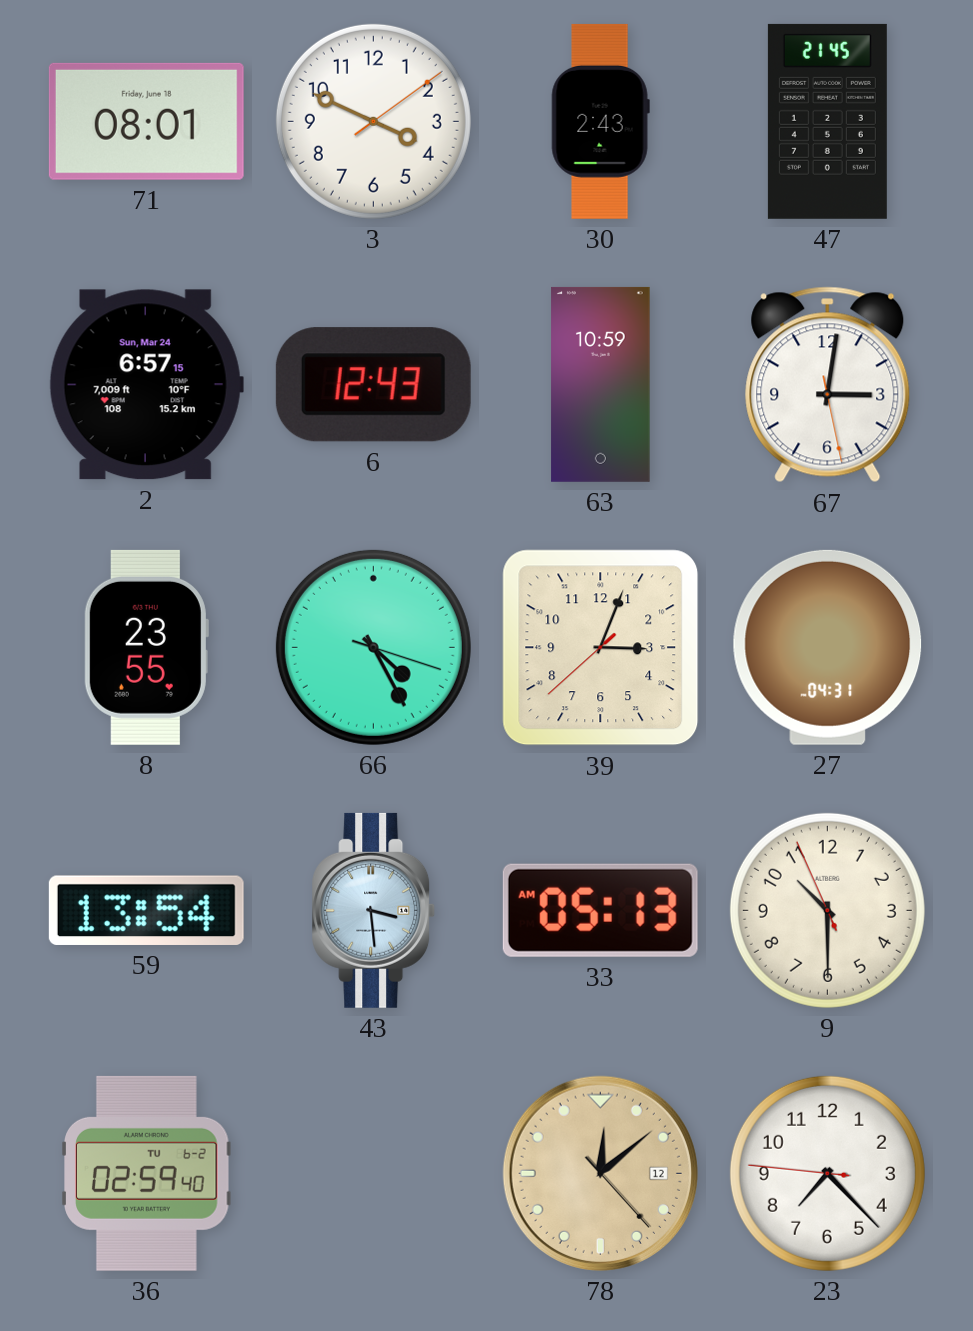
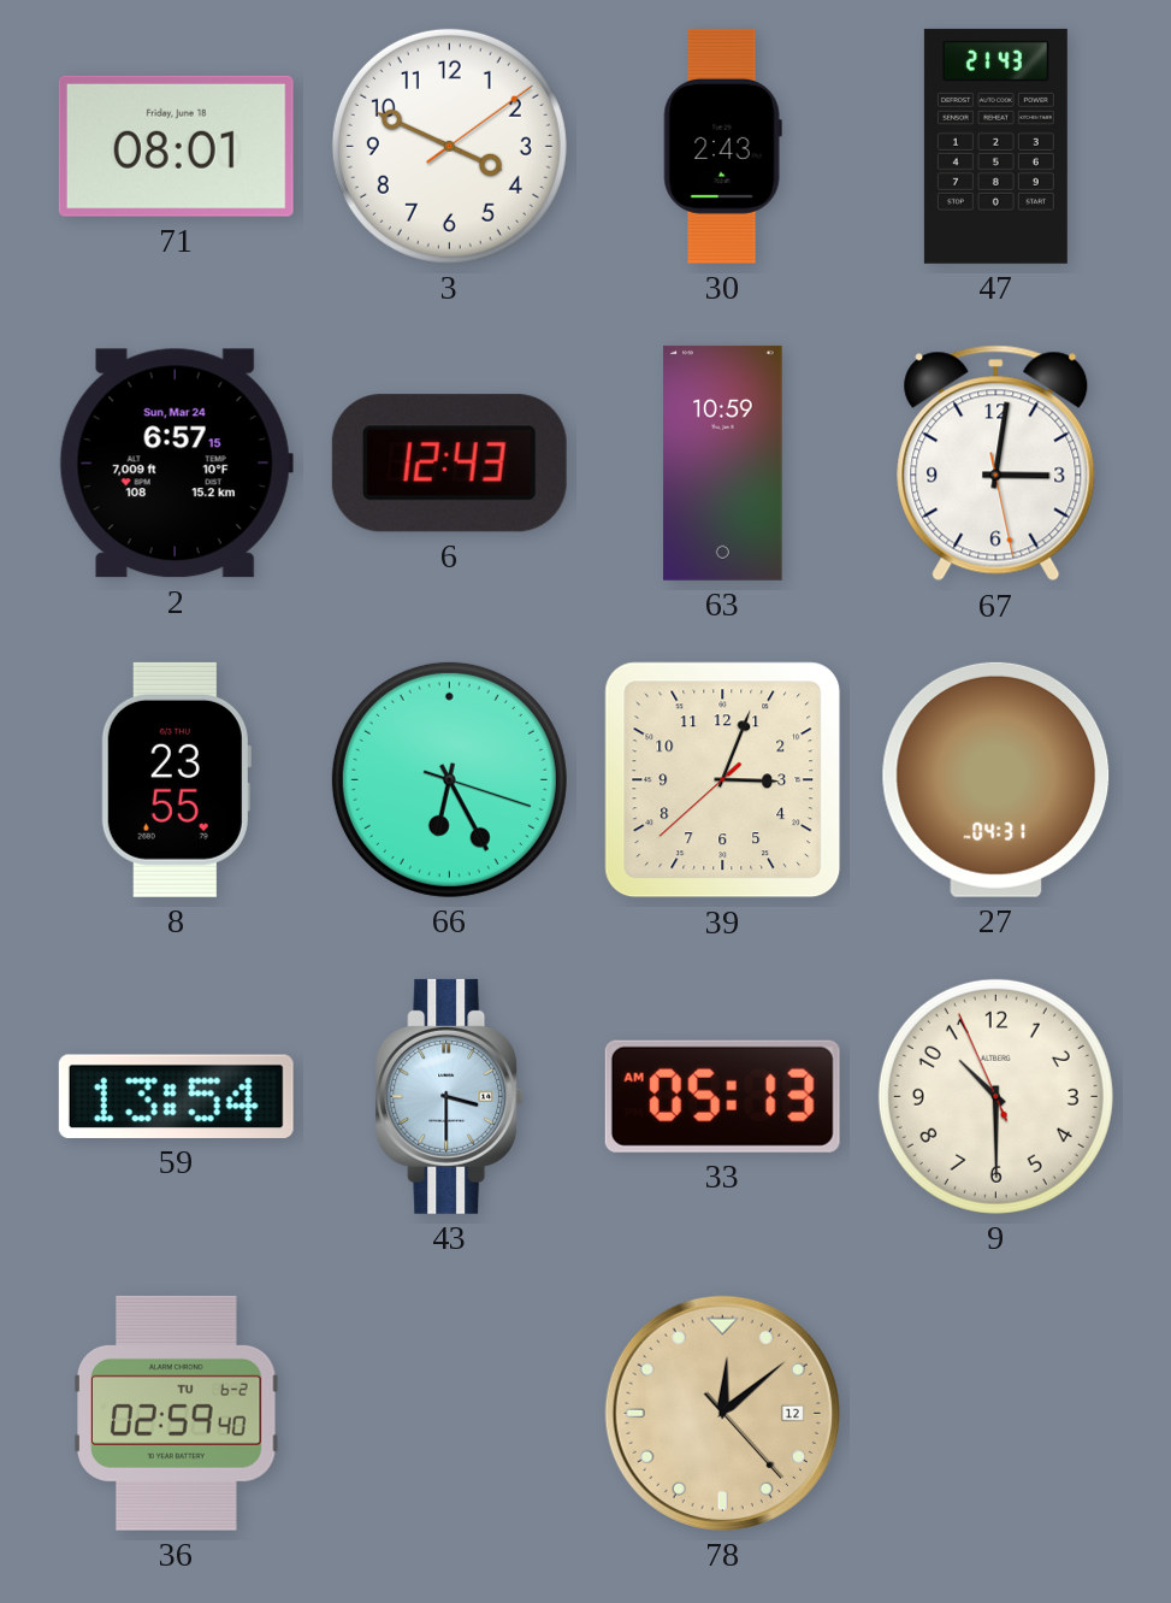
47: 21:45 -> 21:43 (995, 146)
66: 4:25 -> 6:25 (449, 779)
43: 3:29 -> 3:30 (450, 1096)
23: 7:22 -> none (827, 1173)
